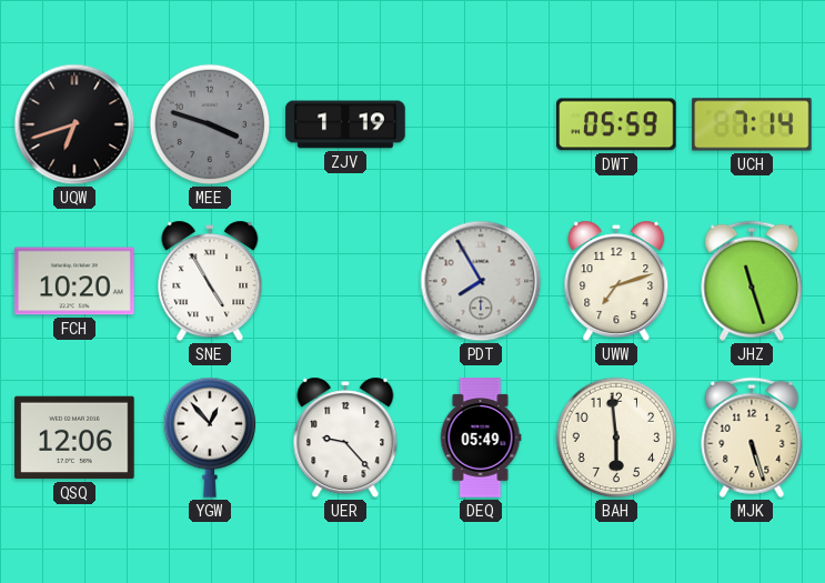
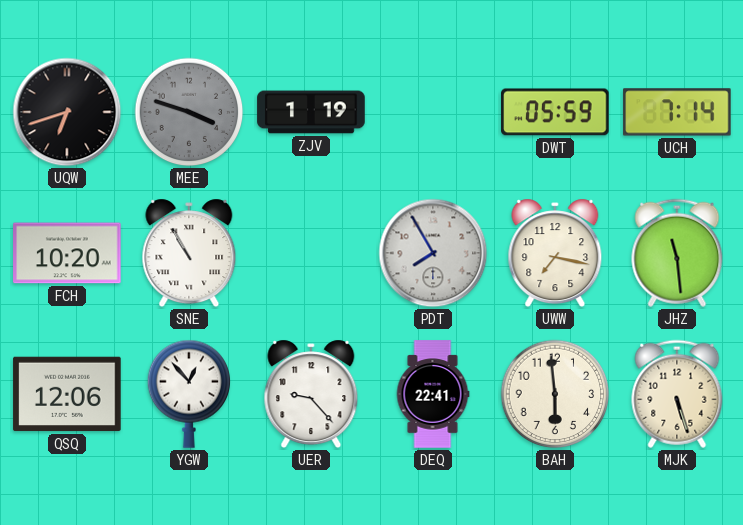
SNE: 4:55 -> 10:55 (189, 253)
UWW: 7:12 -> 7:17 (555, 253)
JHZ: 11:27 -> 11:29 (677, 253)
DEQ: 05:49 -> 22:41 (433, 394)
